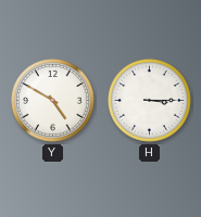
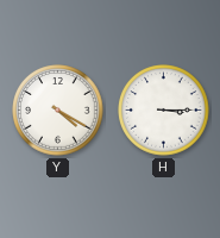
Y: 4:50 -> 4:20 (58, 111)
